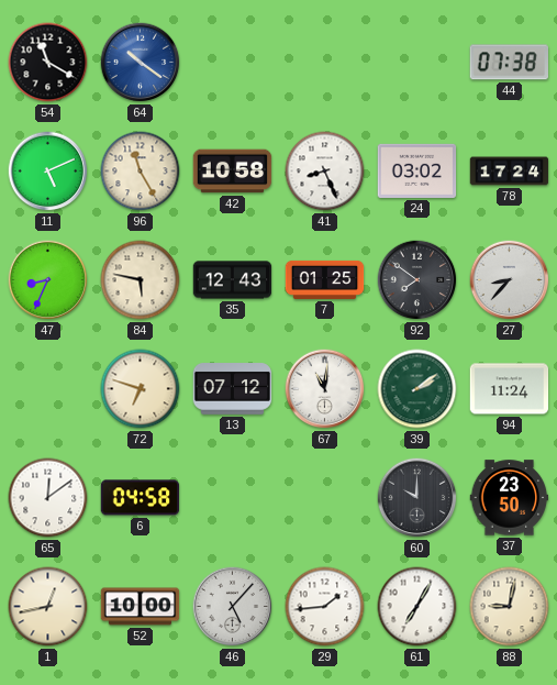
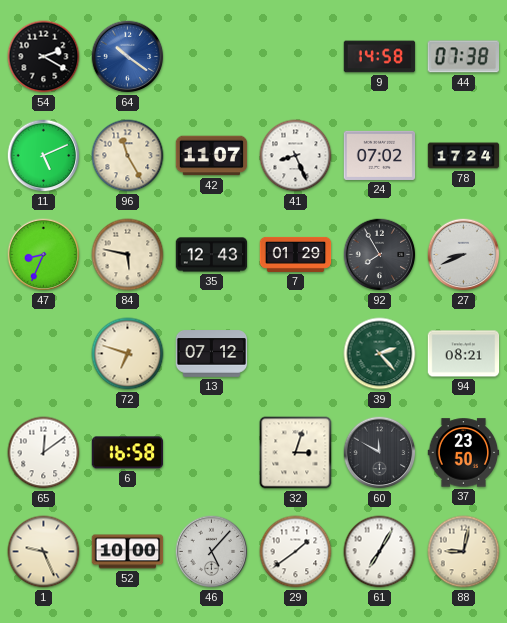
54: 11:20 -> 2:20 (44, 57)
9: none -> 14:58 (380, 57)
42: 10:58 -> 11:07 (212, 156)
24: 03:02 -> 07:02 (380, 155)
7: 01:25 -> 01:29 (296, 254)
92: 7:51 -> 7:55 (380, 255)
27: 8:37 -> 8:41 (464, 255)
67: 11:01 -> none (325, 389)
39: 2:09 -> 2:23 (380, 354)
94: 11:24 -> 08:21 (464, 354)
6: 04:58 -> 16:58 (128, 453)
32: none -> 3:03 (296, 453)
60: 10:00 -> 11:50 (380, 453)
1: 12:43 -> 9:26 (44, 552)
29: 1:44 -> 1:39 (296, 552)
